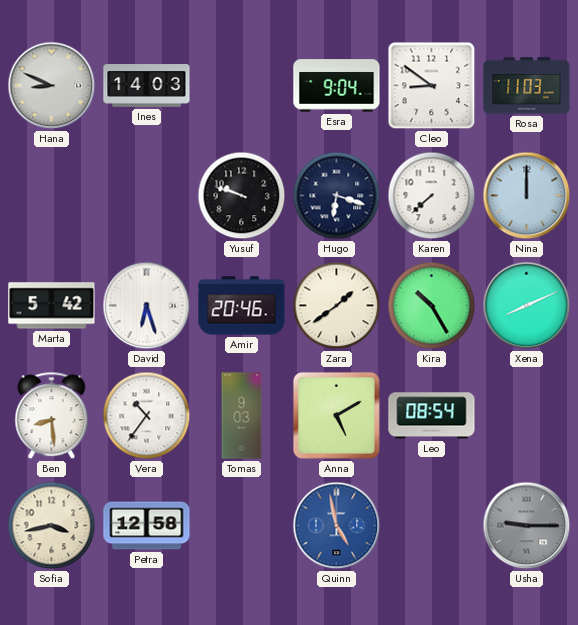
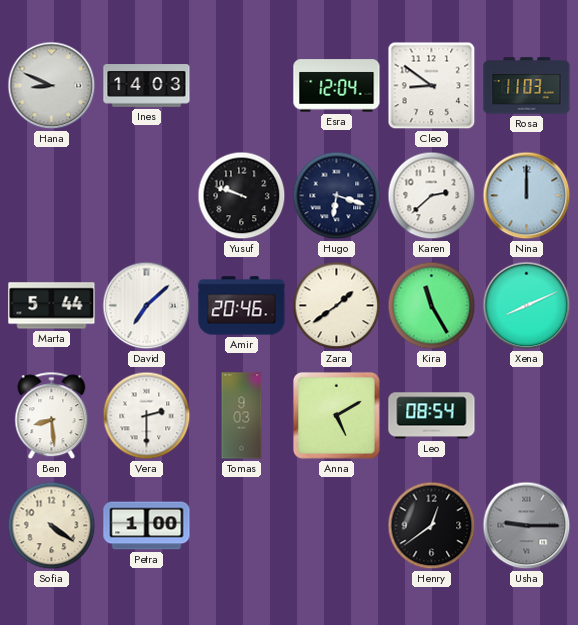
Esra: 9:04 -> 12:04 (337, 86)
Karen: 7:38 -> 2:38 (432, 196)
Marta: 5:42 -> 5:44 (52, 306)
David: 6:27 -> 7:08 (147, 306)
Kira: 10:25 -> 11:25 (432, 306)
Vera: 10:36 -> 2:30 (147, 416)
Sofia: 3:43 -> 4:21 (52, 526)
Petra: 12:58 -> 1:00 (147, 526)
Quinn: 4:58 -> none (337, 526)
Henry: none -> 12:39 (432, 526)
